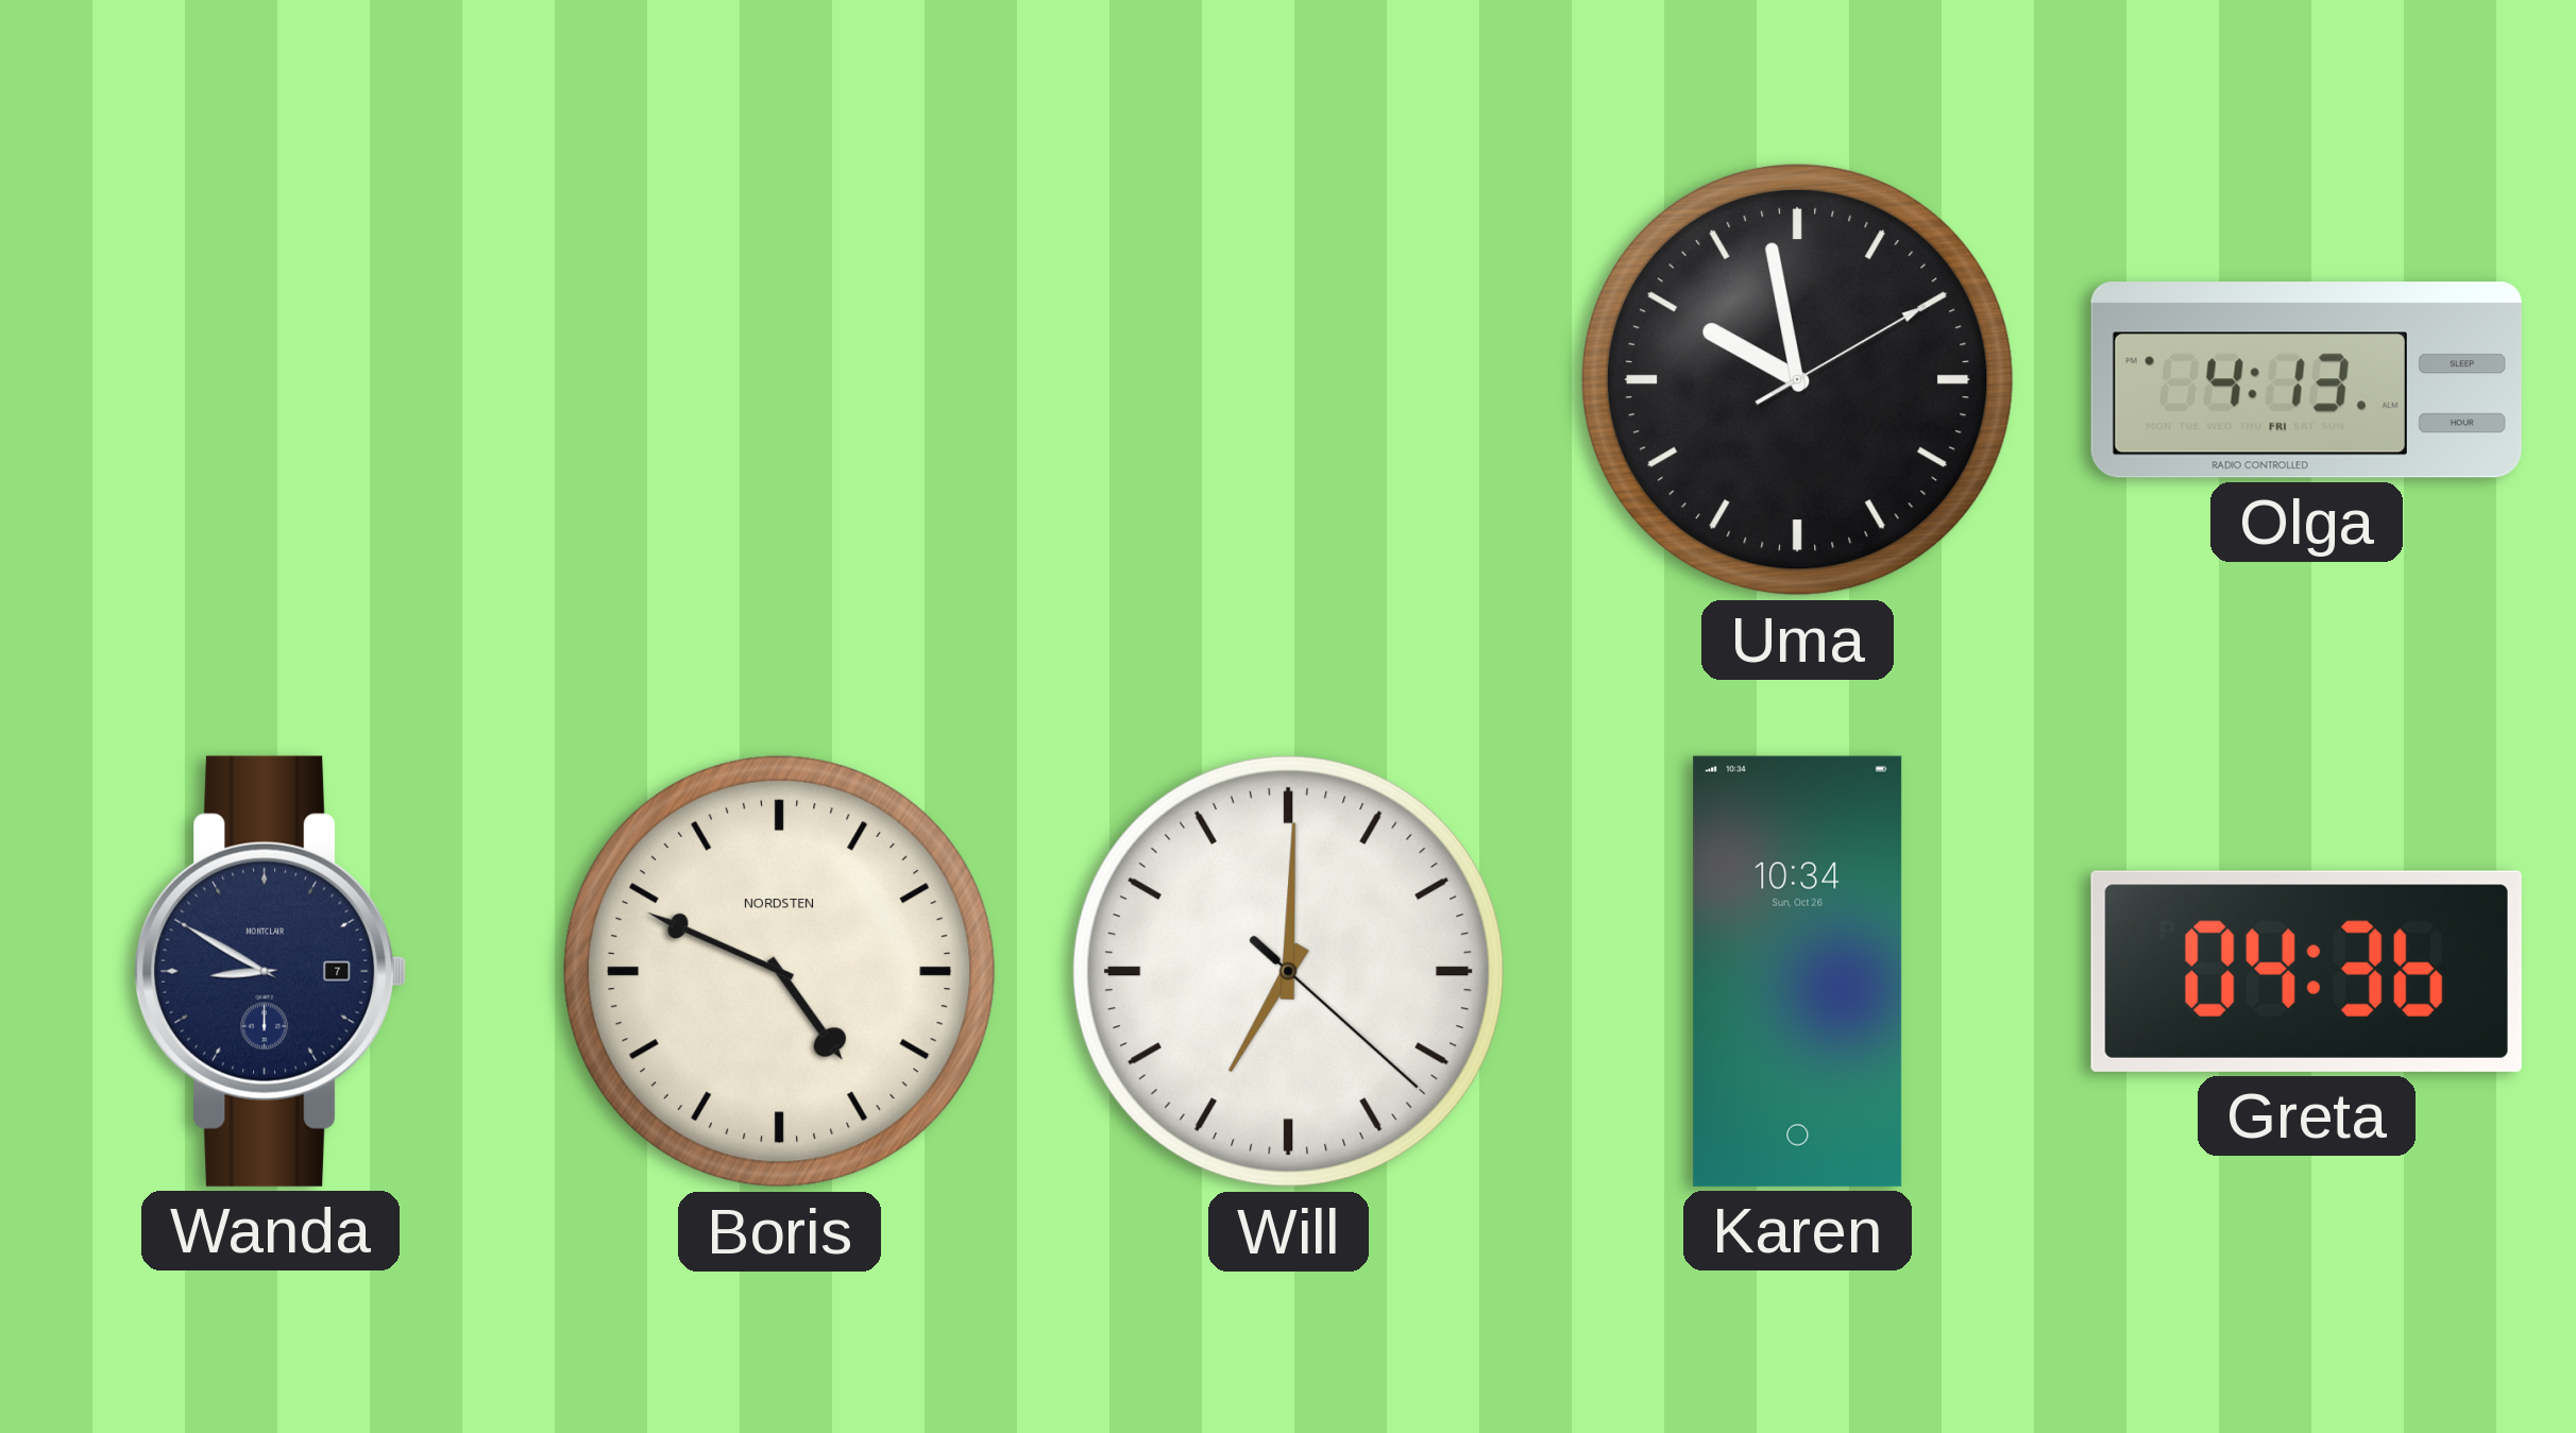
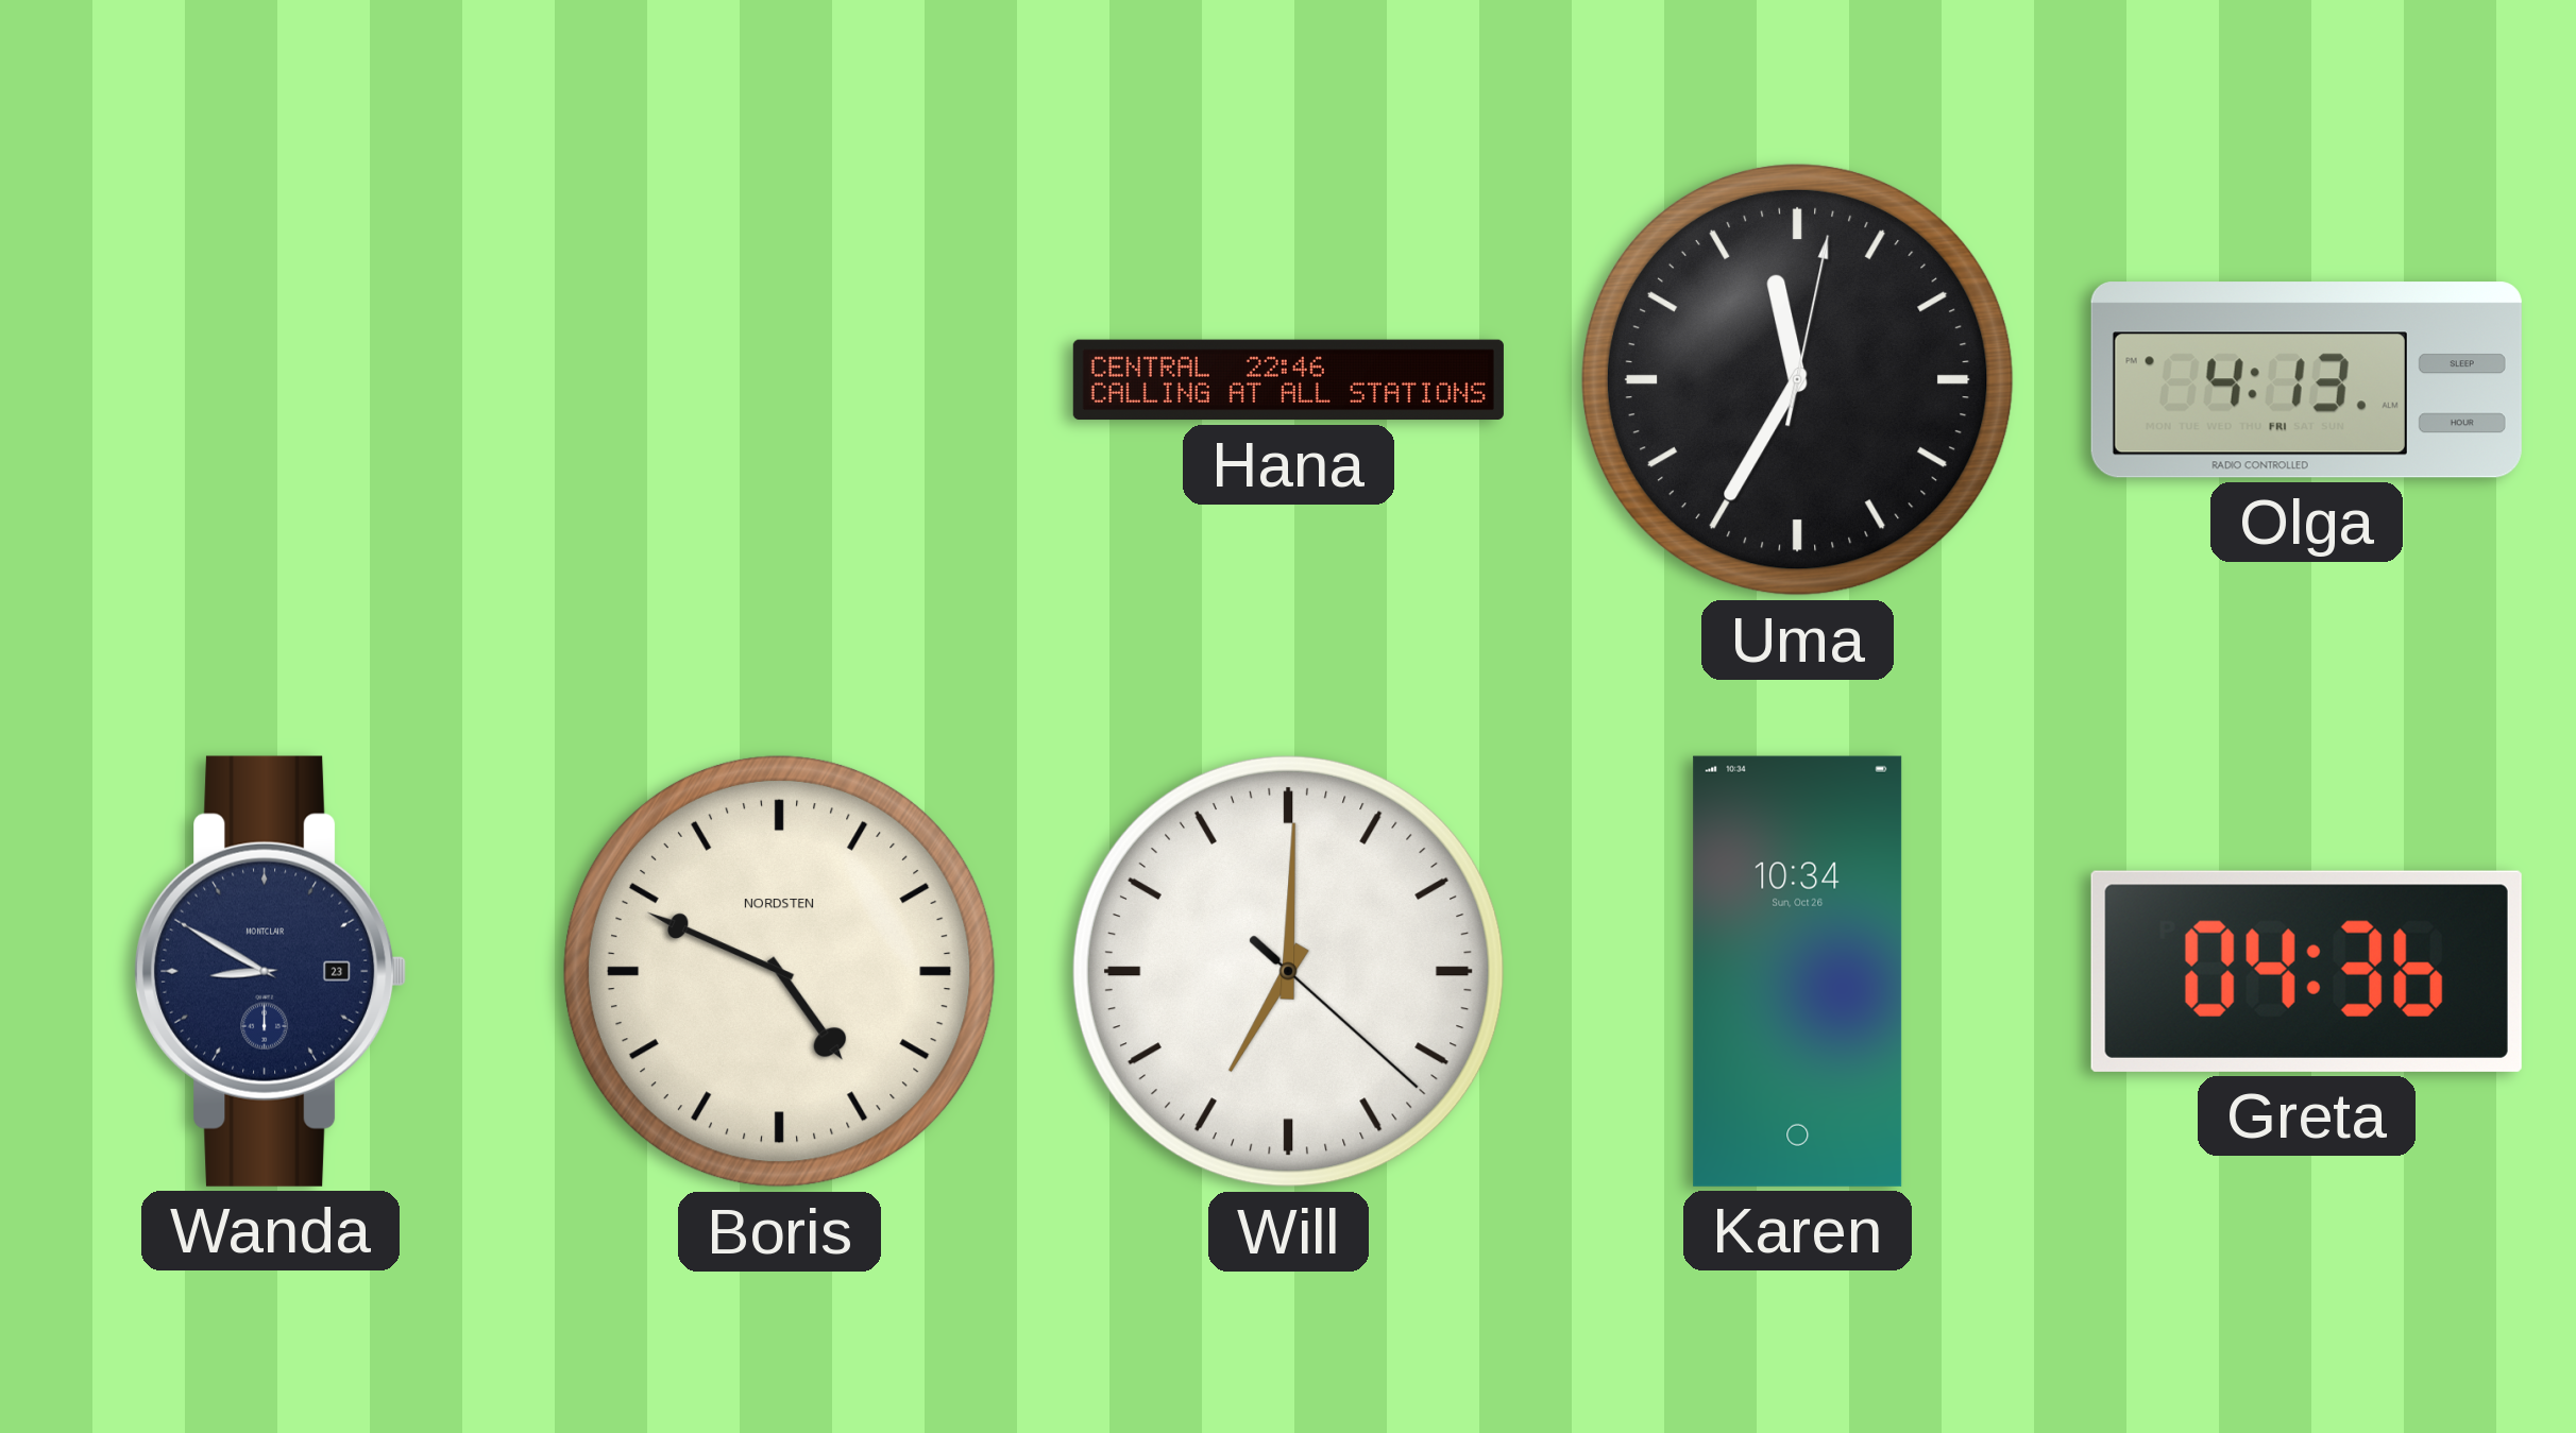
Hana: none -> 22:46 (1288, 380)
Uma: 9:58 -> 11:35 (1797, 379)
Wanda date: 7 -> 23 (271, 971)
